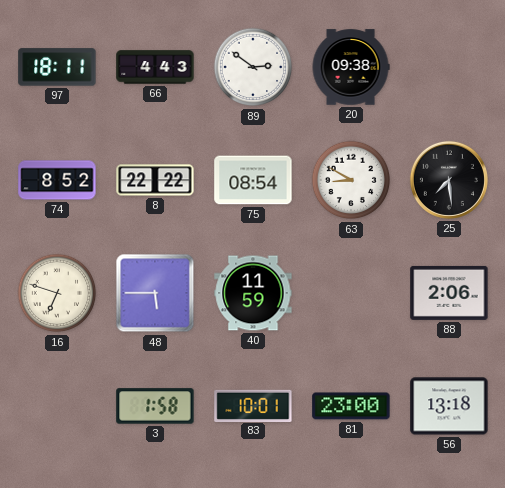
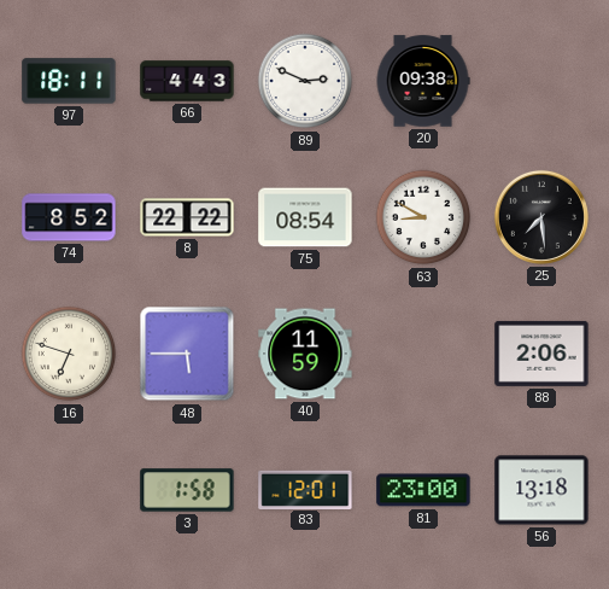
89: 2:51 -> 2:49 (305, 81)
83: 10:01 -> 12:01 (305, 489)
